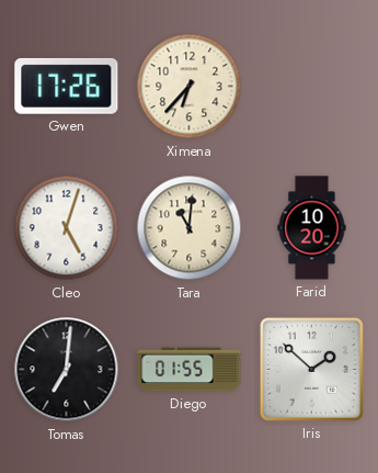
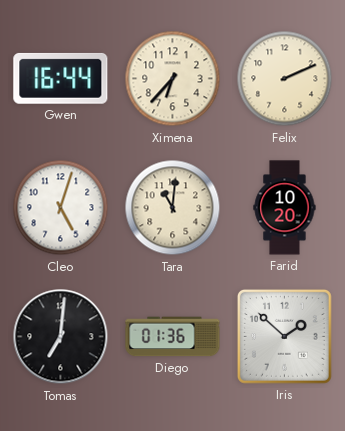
Gwen: 17:26 -> 16:44 (61, 78)
Felix: none -> 2:11 (285, 79)
Diego: 01:55 -> 01:36 (173, 337)
